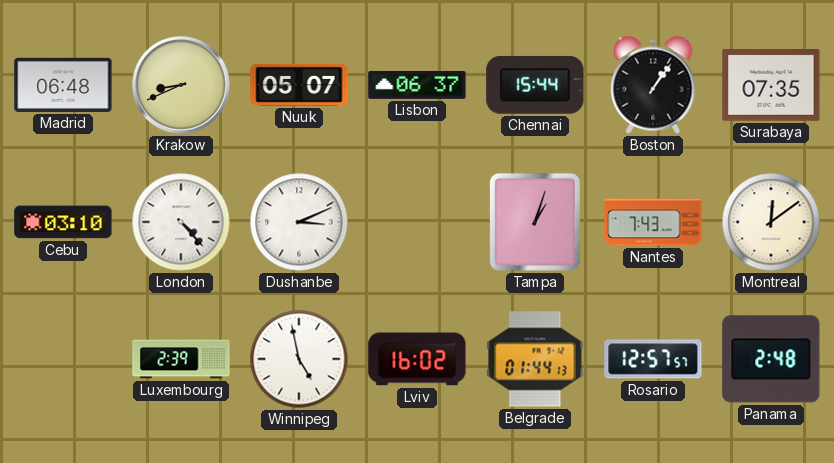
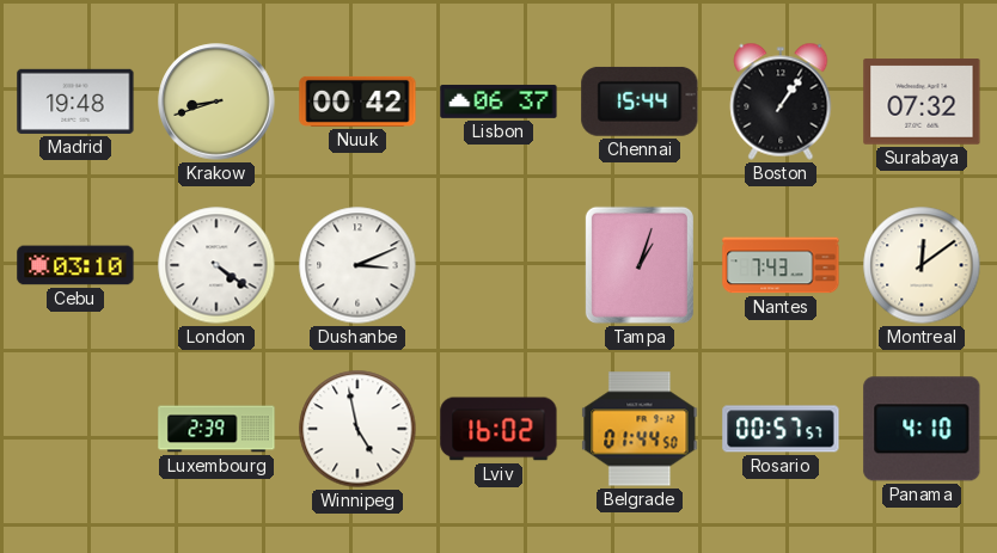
Madrid: 06:48 -> 19:48 (75, 102)
Krakow: 8:41 -> 8:42 (216, 102)
Nuuk: 05:07 -> 00:42 (357, 102)
Surabaya: 07:35 -> 07:32 (922, 102)
London: 4:23 -> 4:21 (216, 265)
Belgrade: 01:44:13 -> 01:44:50 (640, 429)
Rosario: 12:57 -> 00:57 (781, 429)
Panama: 2:48 -> 4:10 (922, 429)
